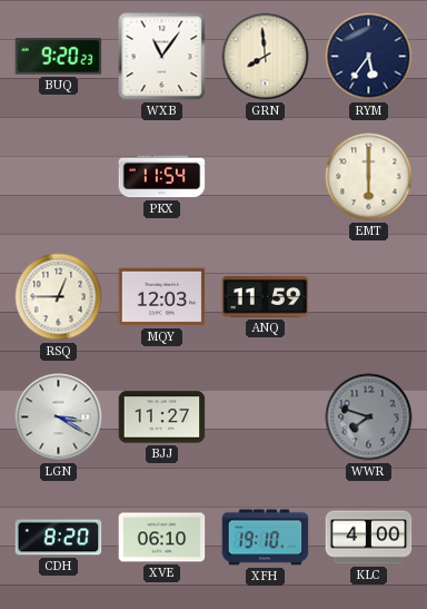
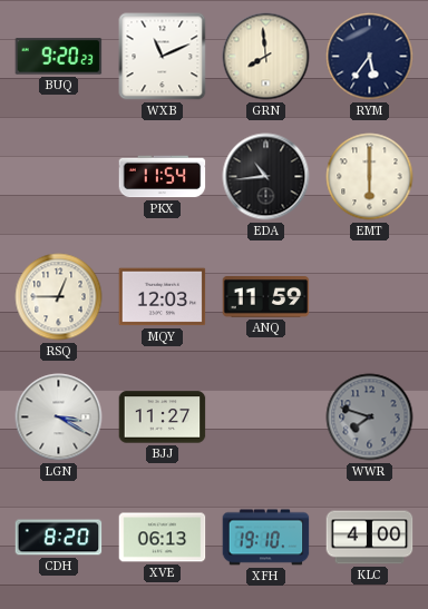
WXB: 11:06 -> 11:11 (163, 57)
EDA: none -> 10:44 (266, 177)
XVE: 06:10 -> 06:13 (163, 538)
